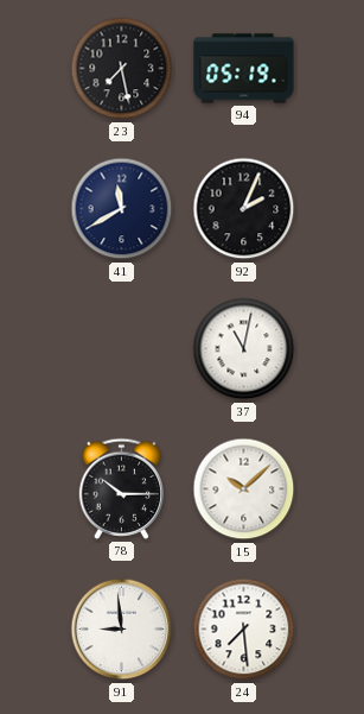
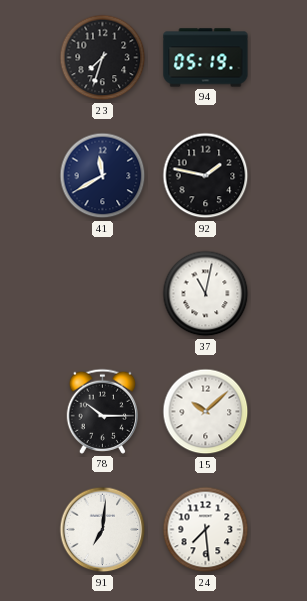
23: 7:28 -> 7:33 (103, 58)
92: 2:04 -> 1:47 (206, 176)
91: 8:59 -> 7:01 (103, 530)
